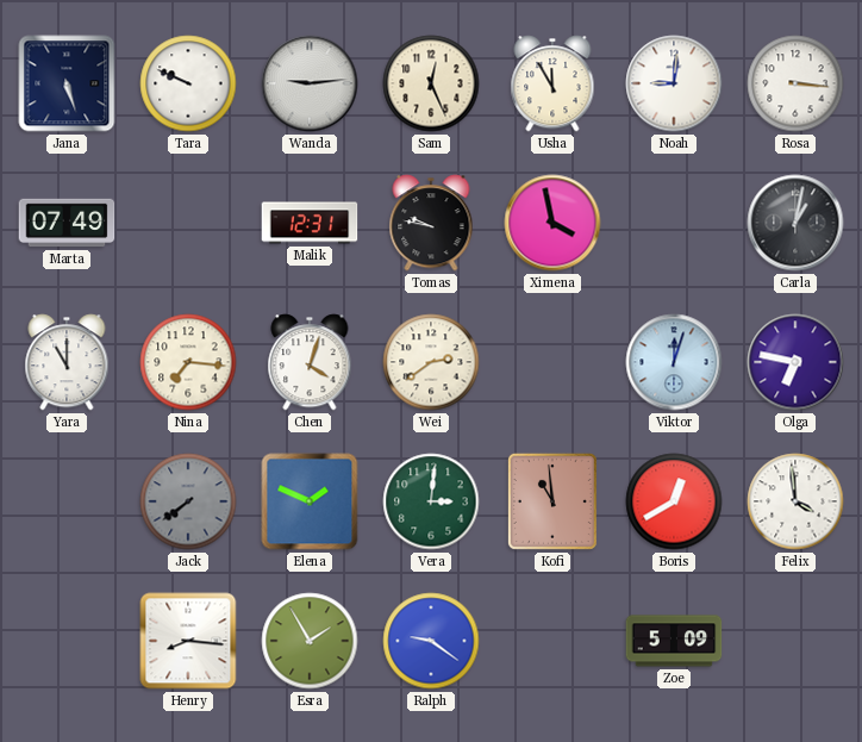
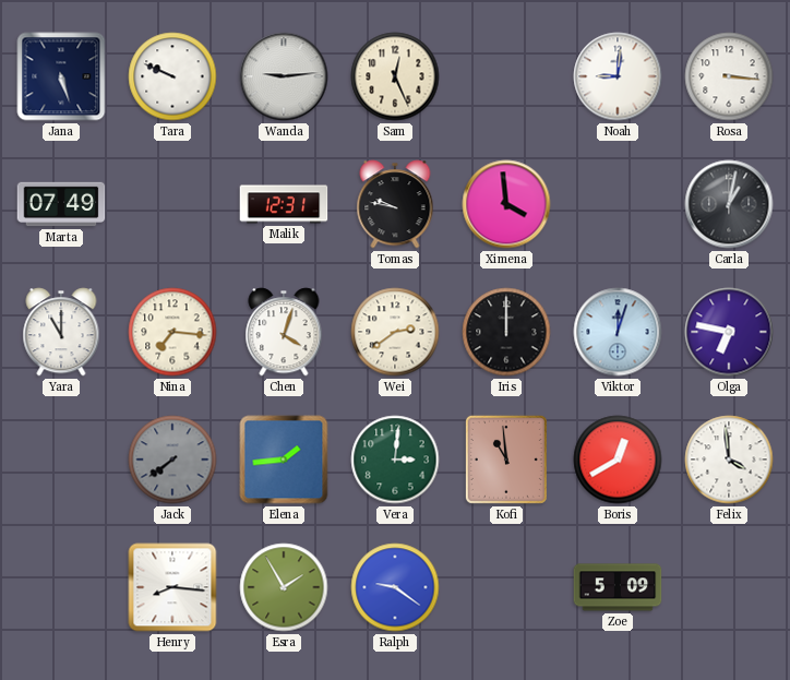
Usha: 11:55 -> none (552, 83)
Ximena: 3:58 -> 3:59 (506, 204)
Iris: none -> 12:00 (506, 332)
Elena: 1:49 -> 1:44 (284, 460)
